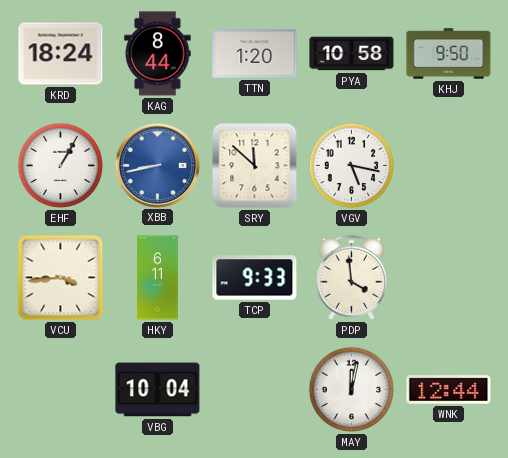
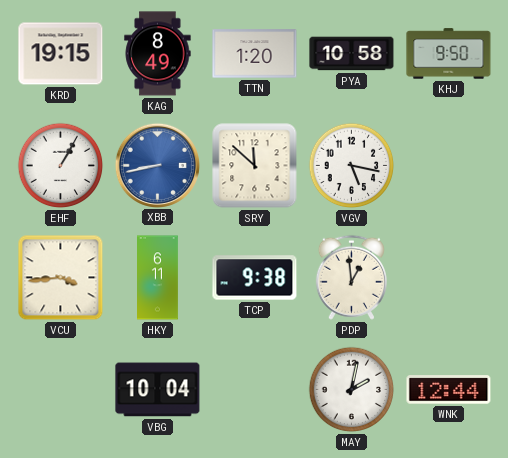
KRD: 18:24 -> 19:15 (61, 54)
KAG: 8:44 -> 8:49 (158, 54)
TCP: 9:33 -> 9:38 (255, 278)
PDP: 3:59 -> 12:59 (351, 277)
MAY: 12:02 -> 2:02 (352, 390)
